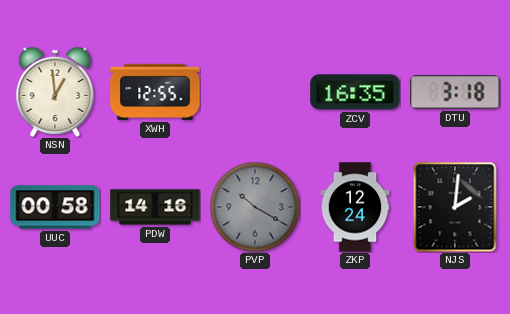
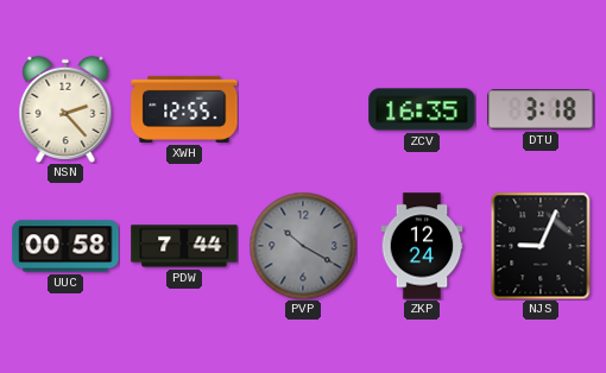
NSN: 12:59 -> 2:23 (65, 109)
PDW: 14:16 -> 7:44 (184, 246)
NJS: 2:01 -> 9:04 (541, 246)
